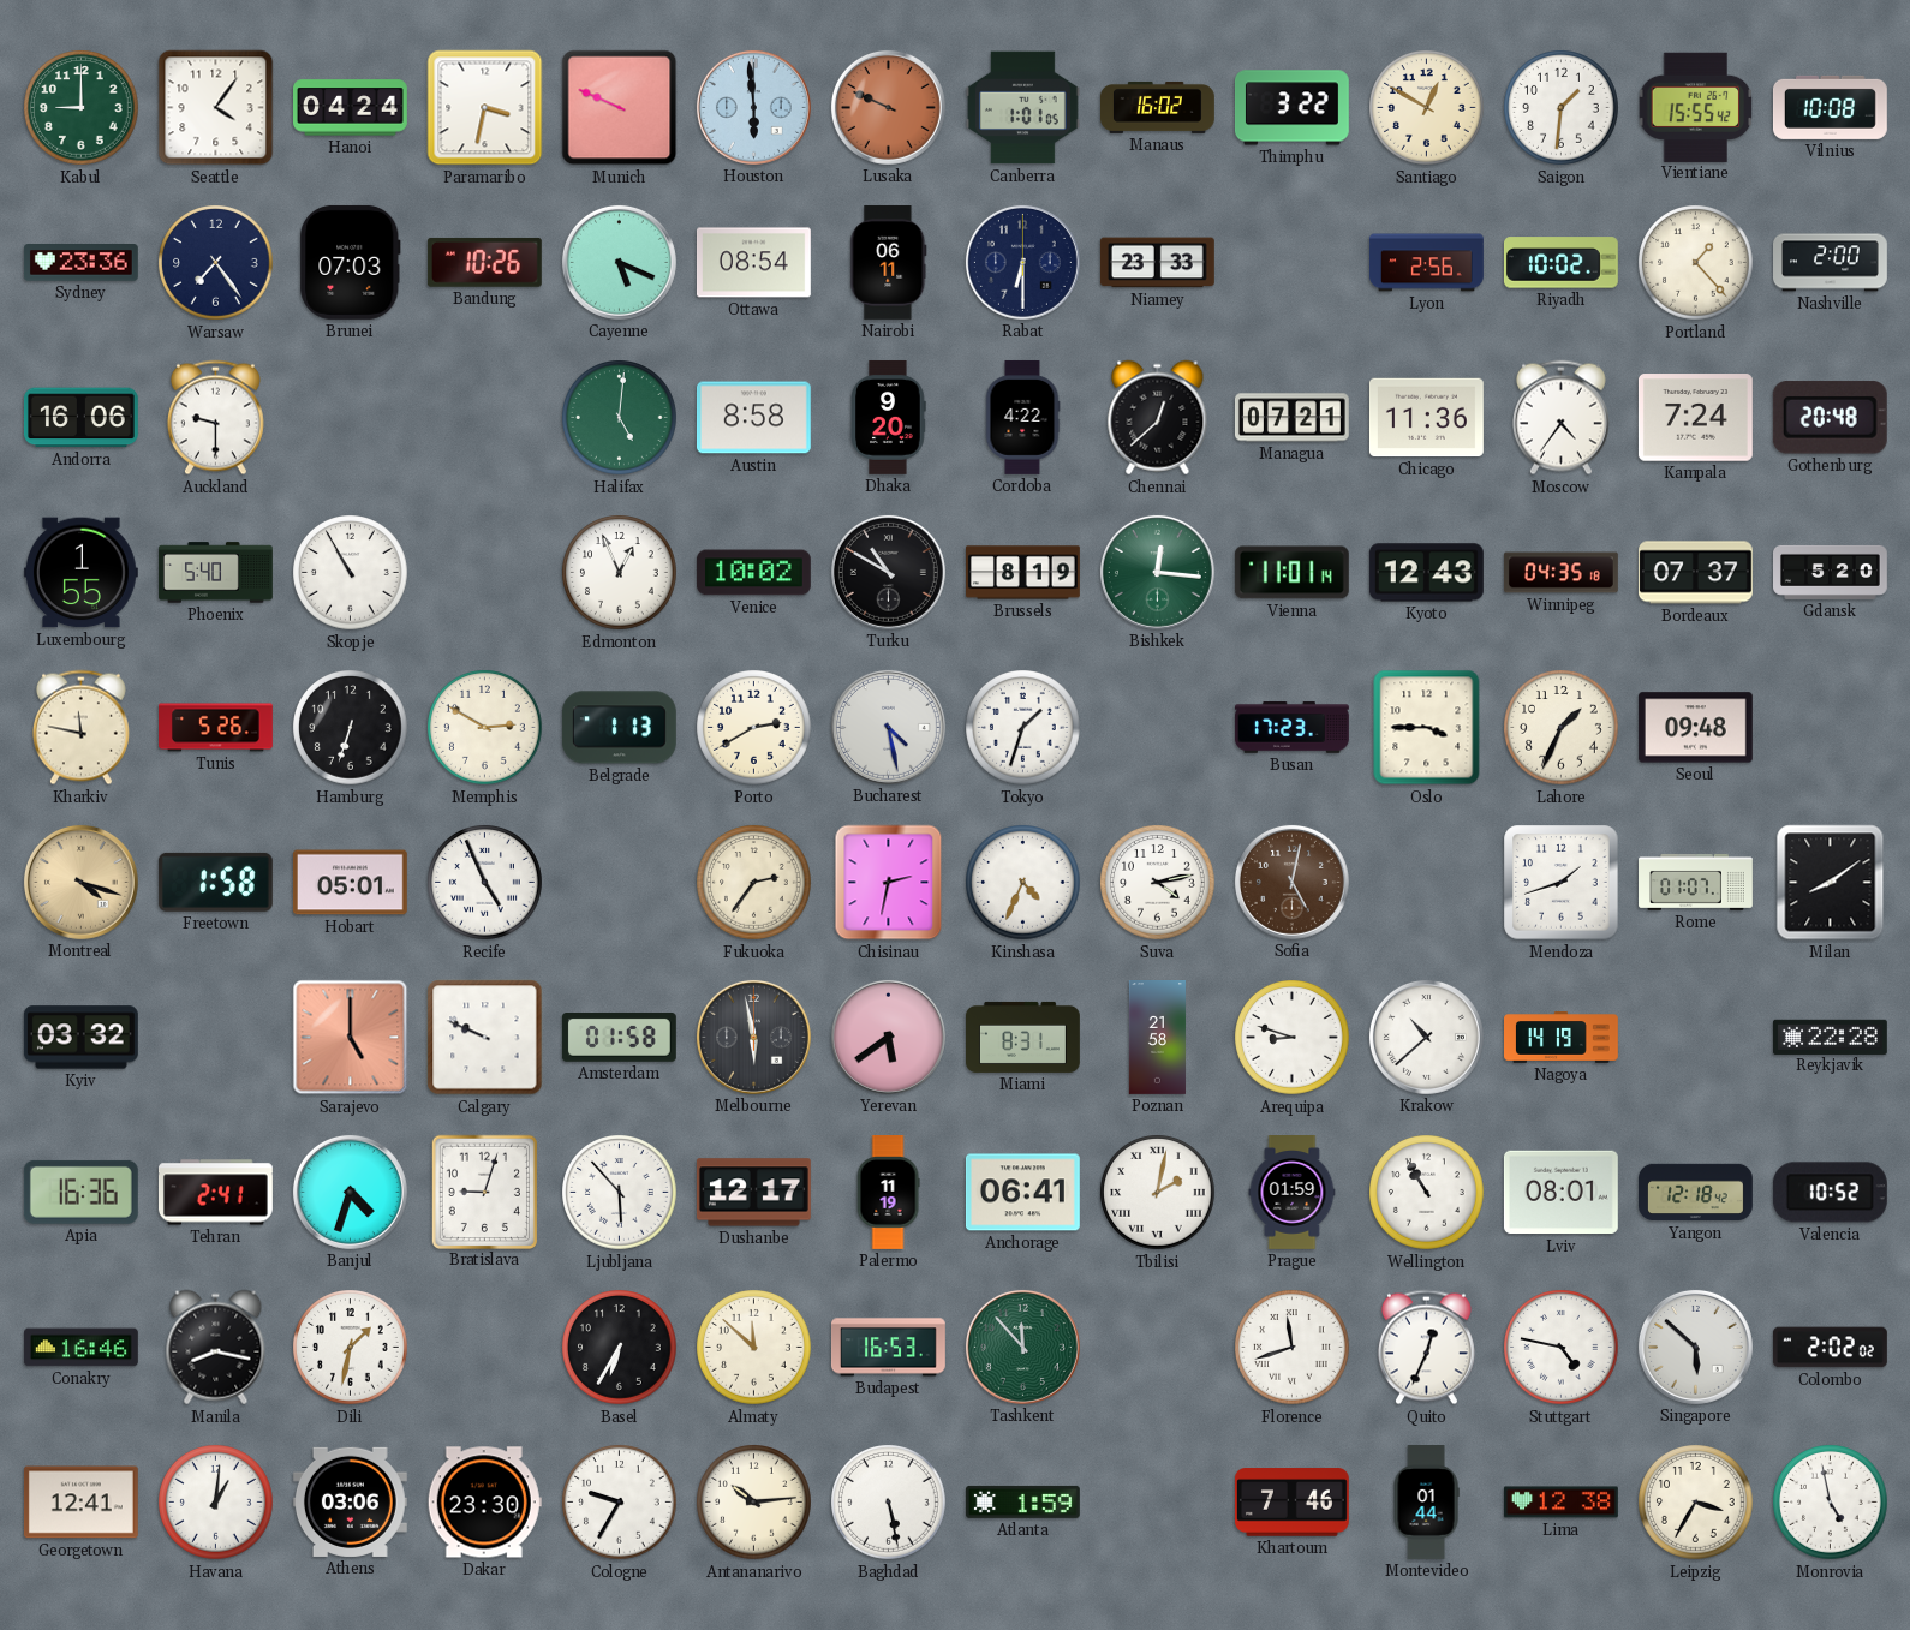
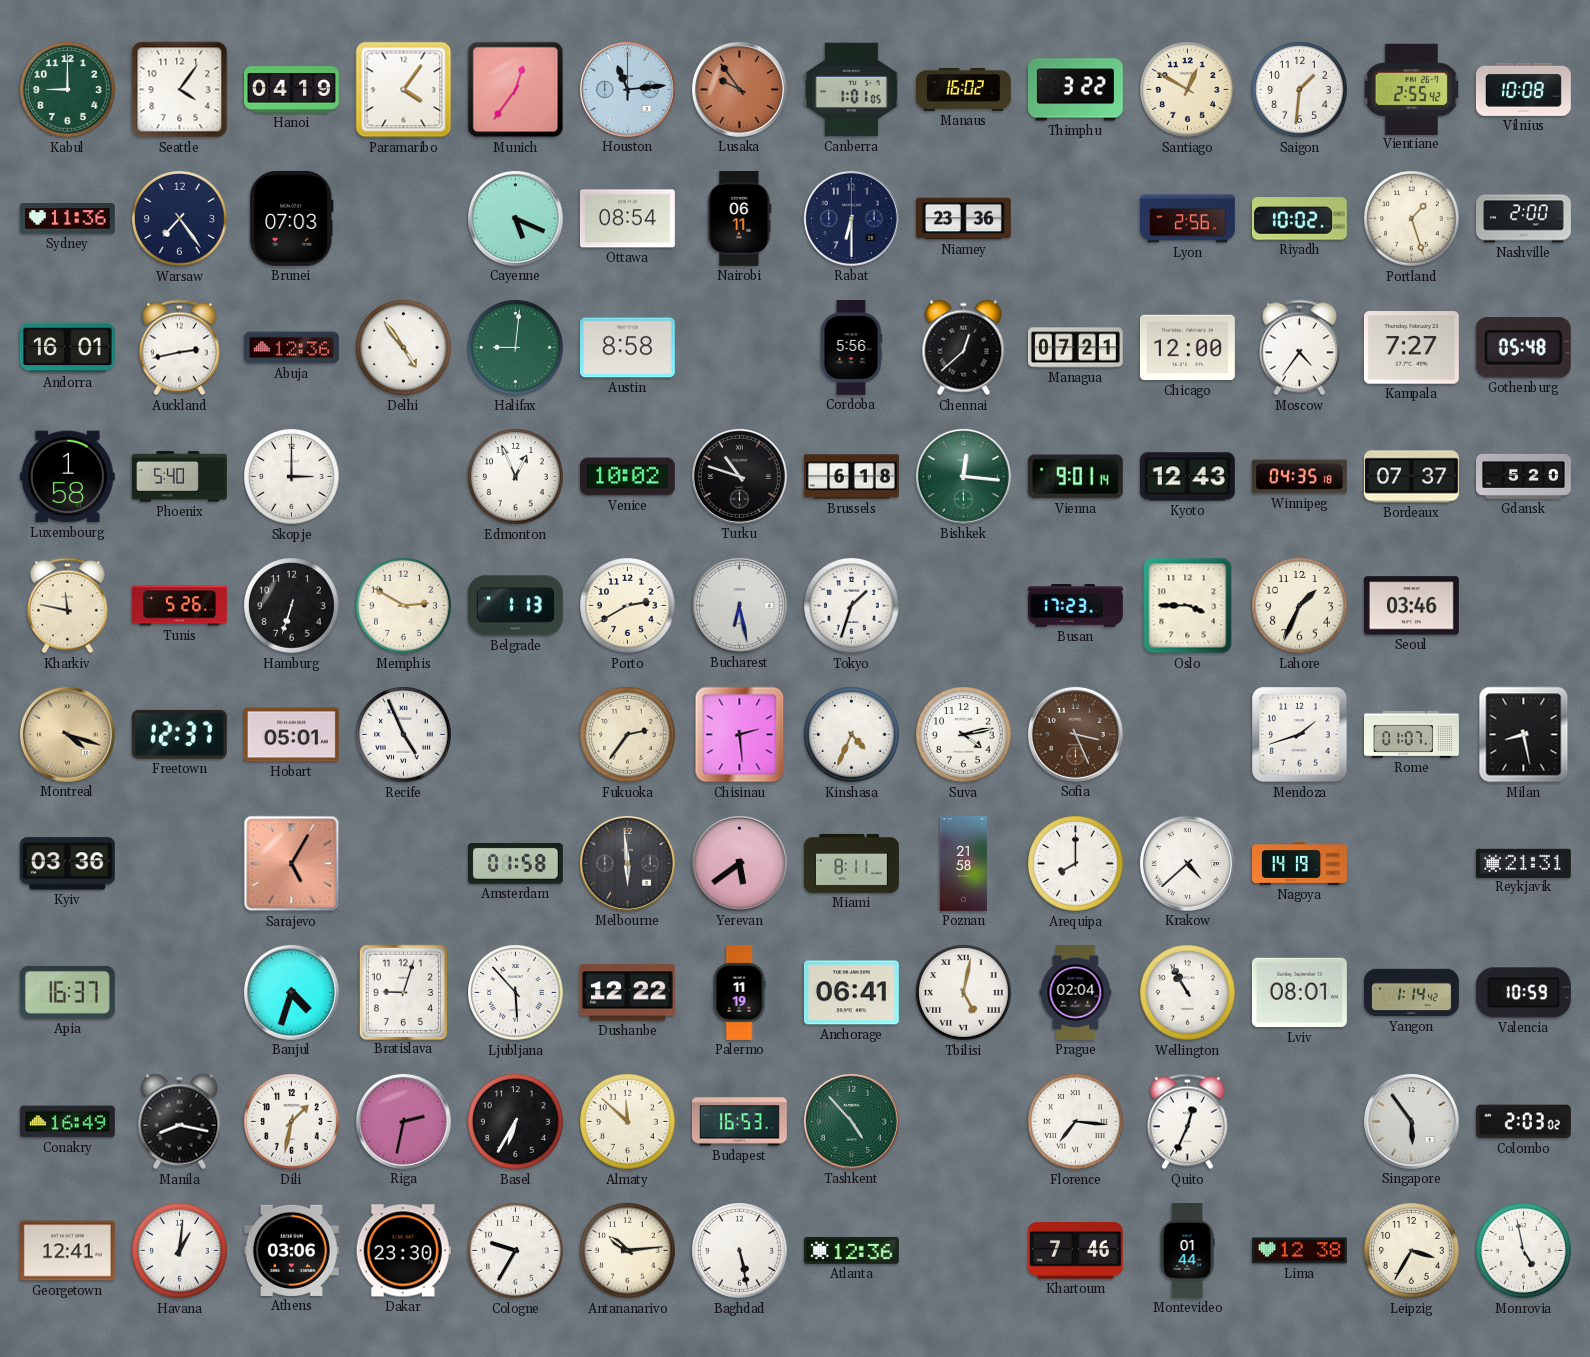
Hanoi: 04:24 -> 04:19 (292, 90)
Paramaribo: 3:32 -> 4:06 (404, 90)
Munich: 9:49 -> 12:36 (516, 90)
Houston: 5:59 -> 11:14 (627, 89)
Lusaka: 9:49 -> 9:54 (739, 89)
Vientiane: 15:55 -> 2:55 (1412, 89)
Sydney: 23:36 -> 11:36 (67, 219)
Bandung: 10:26 -> none (484, 262)
Niamey: 23:33 -> 23:36 (963, 219)
Portland: 1:23 -> 1:27 (1412, 219)
Andorra: 16:06 -> 16:01 (67, 348)
Auckland: 9:30 -> 2:43 (179, 348)
Abuja: none -> 12:36 (292, 348)
Delhi: none -> 4:54 (404, 348)
Halifax: 5:01 -> 9:01 (516, 348)
Dhaka: 9:20 -> none (889, 417)
Cordoba: 4:22 -> 5:56 (851, 347)
Chicago: 11:36 -> 12:00 (1187, 348)
Kampala: 7:24 -> 7:27 (1411, 348)
Gothenburg: 20:48 -> 05:48 (1523, 348)
Luxembourg: 1:55 -> 1:58 (67, 477)
Skopje: 10:55 -> 3:00 (292, 477)
Turku: 10:50 -> 10:48 (739, 476)
Brussels: 8:19 -> 6:18 (852, 477)
Vienna: 11:01 -> 9:01 (1075, 477)
Bucharest: 4:28 -> 6:28 (739, 605)
Seoul: 09:48 -> 03:46 (1411, 606)
Freetown: 1:58 -> 12:37 (179, 734)
Chisinau: 2:32 -> 2:29 (740, 735)
Sofia: 5:02 -> 3:26 (1075, 734)
Milan: 8:09 -> 8:28 (1524, 735)
Kyiv: 03:32 -> 03:36 (67, 864)
Sarajevo: 5:00 -> 5:05 (292, 864)
Calgary: 9:49 -> none (485, 1038)
Melbourne: 5:58 -> 5:59 (627, 863)
Miami: 8:31 -> 8:11 (852, 863)
Arequipa: 8:48 -> 8:00 (1076, 864)
Krakow: 10:38 -> 4:38 (1187, 863)
Reykjavik: 22:28 -> 21:31 (1523, 863)
Apia: 16:36 -> 16:37 (67, 992)
Tehran: 2:41 -> none (216, 1193)
Dushanbe: 12:17 -> 12:22 (627, 993)
Tbilisi: 2:02 -> 5:02 (964, 993)
Prague: 01:59 -> 02:04 (1076, 993)
Yangon: 12:18 -> 1:14 (1412, 993)
Valencia: 10:52 -> 10:59 (1523, 993)
Conakry: 16:46 -> 16:49 (67, 1122)
Riga: none -> 2:32 (403, 1121)
Tashkent: 11:53 -> 4:53 (851, 1121)
Florence: 11:42 -> 7:16 (1076, 1122)
Stuttgart: 4:47 -> none (1562, 1348)
Singapore: 5:52 -> 5:54 (1411, 1121)
Colombo: 2:02 -> 2:03 (1523, 1122)
Atlanta: 1:59 -> 12:36 (851, 1250)
